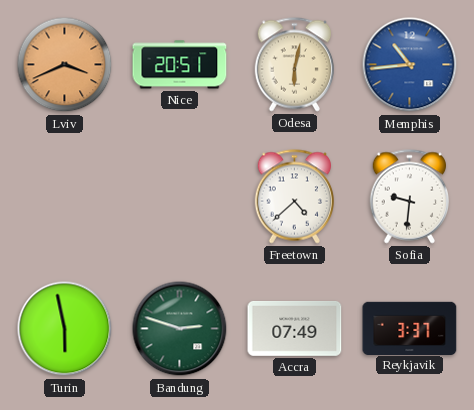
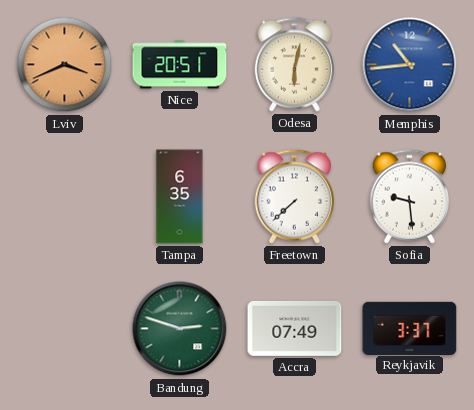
Tampa: none -> 6:35 (180, 197)
Freetown: 4:38 -> 7:38 (294, 197)
Sofia: 9:31 -> 9:29 (409, 197)
Turin: 5:58 -> none (65, 329)
